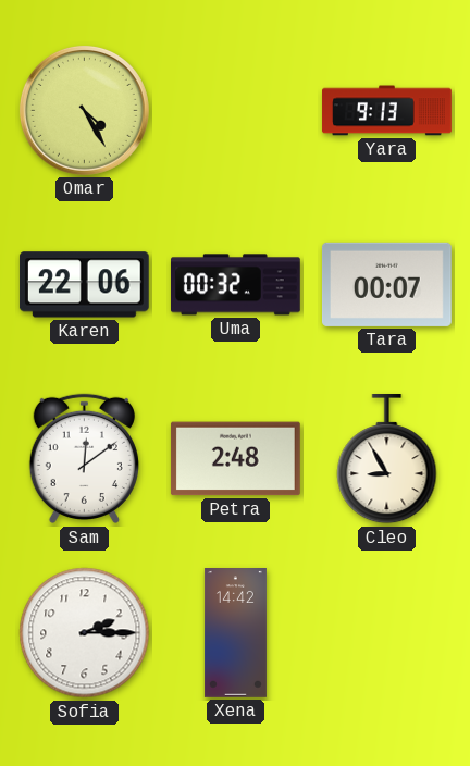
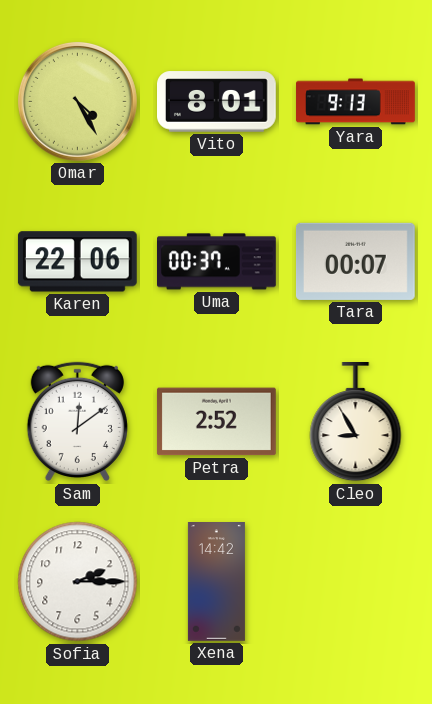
Vito: none -> 8:01 (217, 102)
Uma: 00:32 -> 00:37 (217, 262)
Petra: 2:48 -> 2:52 (216, 422)
